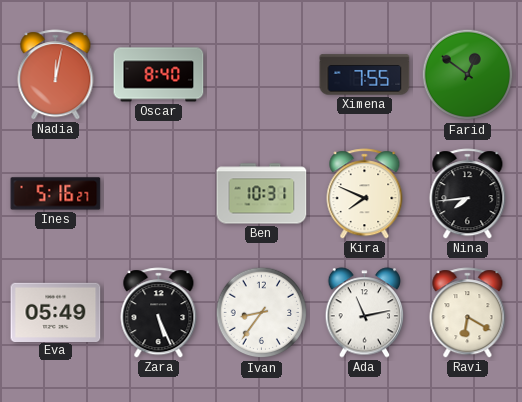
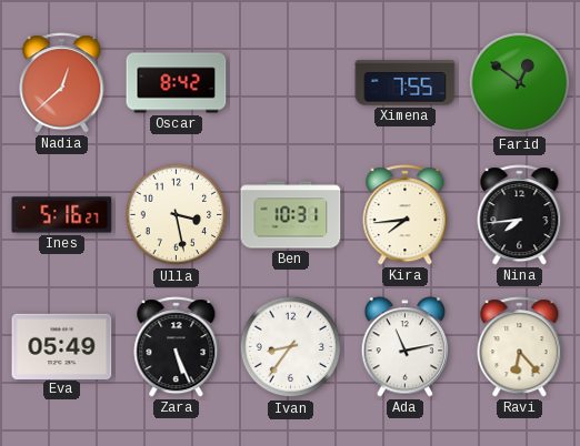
Nadia: 12:02 -> 12:38 (62, 83)
Oscar: 8:40 -> 8:42 (177, 83)
Ulla: none -> 3:28 (177, 215)
Kira: 7:49 -> 7:44 (406, 215)
Ravi: 6:20 -> 6:23 (520, 347)
